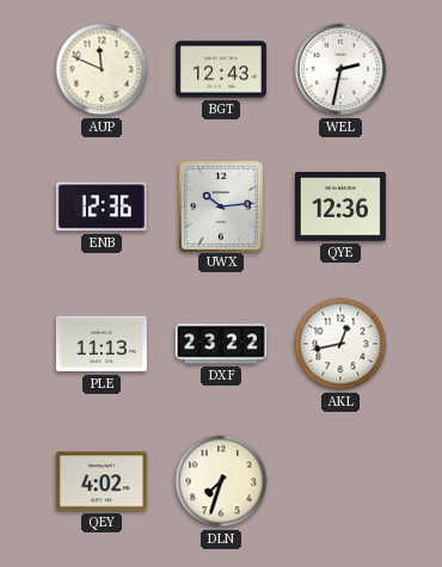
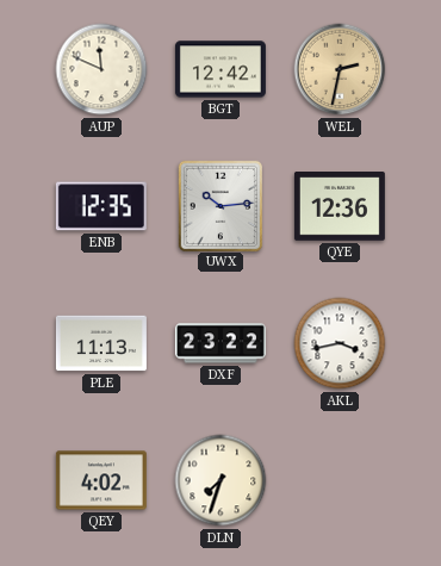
BGT: 12:43 -> 12:42 (220, 69)
WEL dial: white -> champagne (340, 69)
ENB: 12:36 -> 12:35 (101, 206)
AKL: 12:43 -> 3:43 (340, 343)
